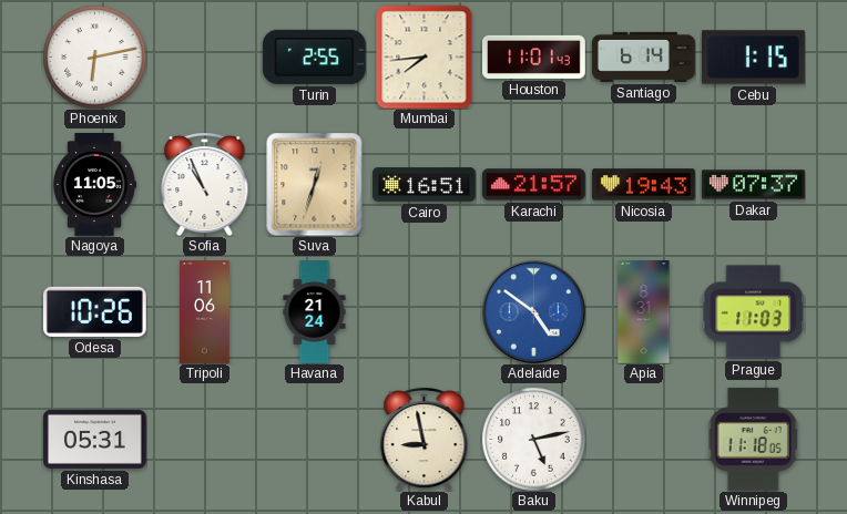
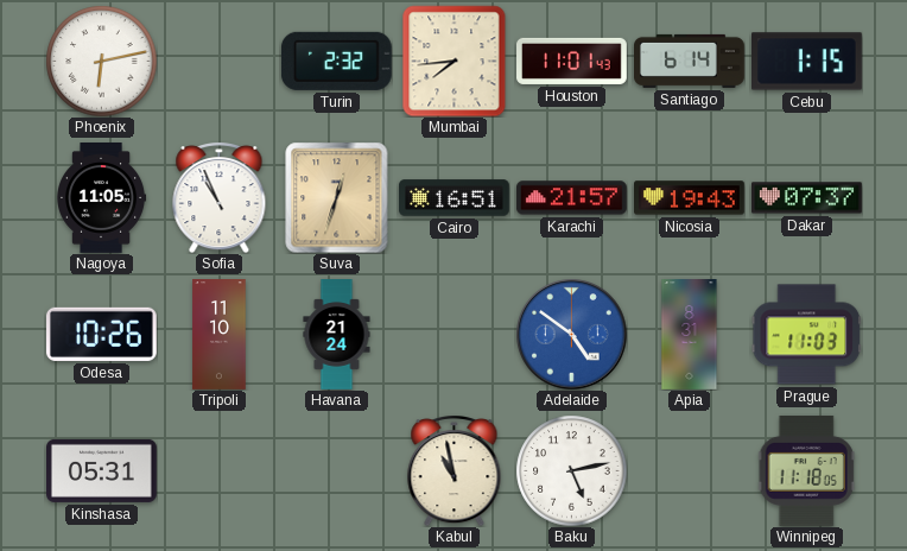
Turin: 2:55 -> 2:32 (336, 61)
Tripoli: 11:06 -> 11:10 (220, 335)
Kabul: 8:58 -> 10:58 (455, 471)
